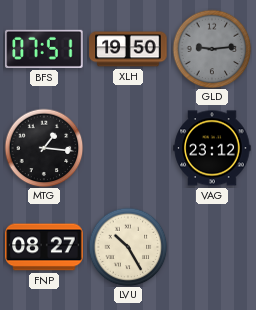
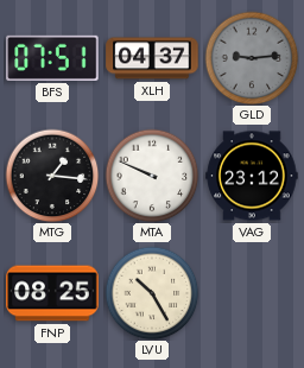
XLH: 19:50 -> 04:37 (152, 58)
MTA: none -> 9:49 (152, 176)
FNP: 08:27 -> 08:25 (52, 293)
